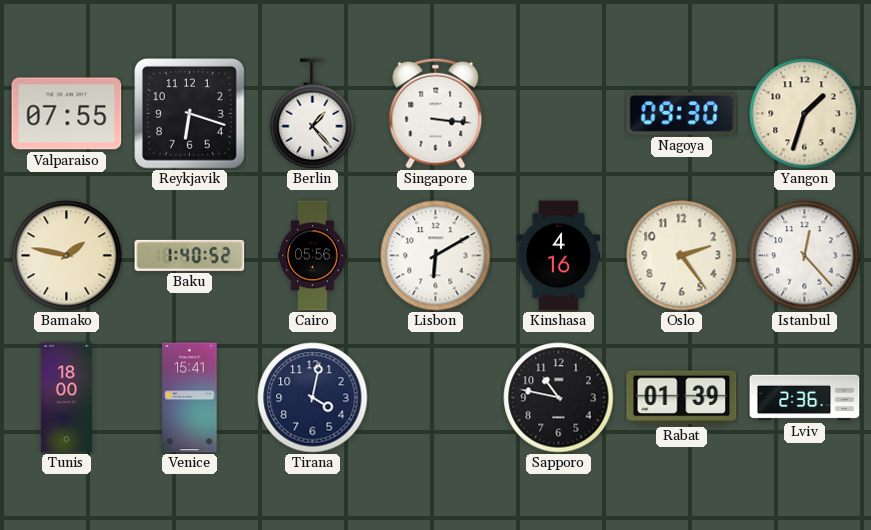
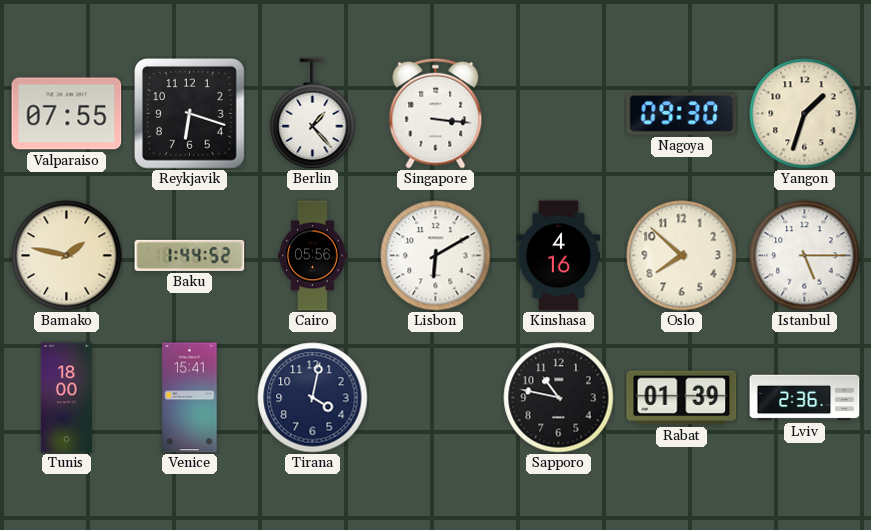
Baku: 1:40 -> 1:44 (190, 255)
Oslo: 2:24 -> 7:52 (682, 256)
Istanbul: 12:23 -> 5:15 (805, 256)
